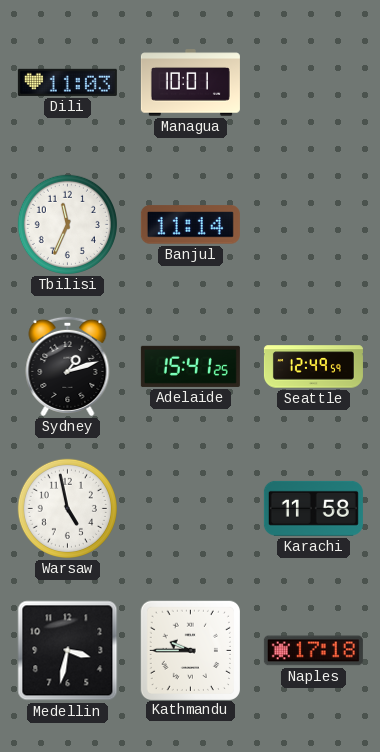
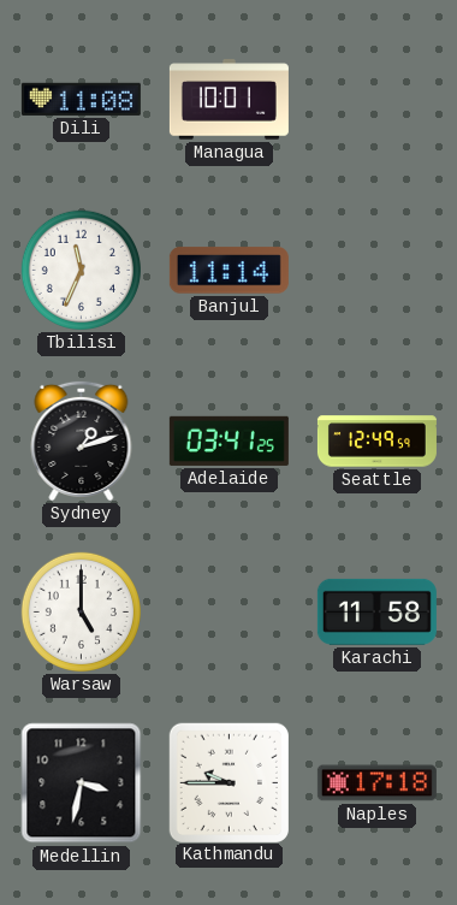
Dili: 11:03 -> 11:08 (81, 99)
Adelaide: 15:41 -> 03:41 (228, 440)
Warsaw: 4:58 -> 5:00 (81, 611)
